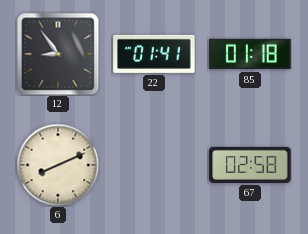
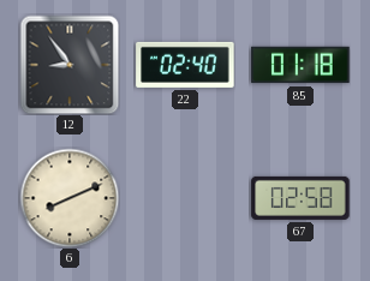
22: 01:41 -> 02:40 (185, 65)
